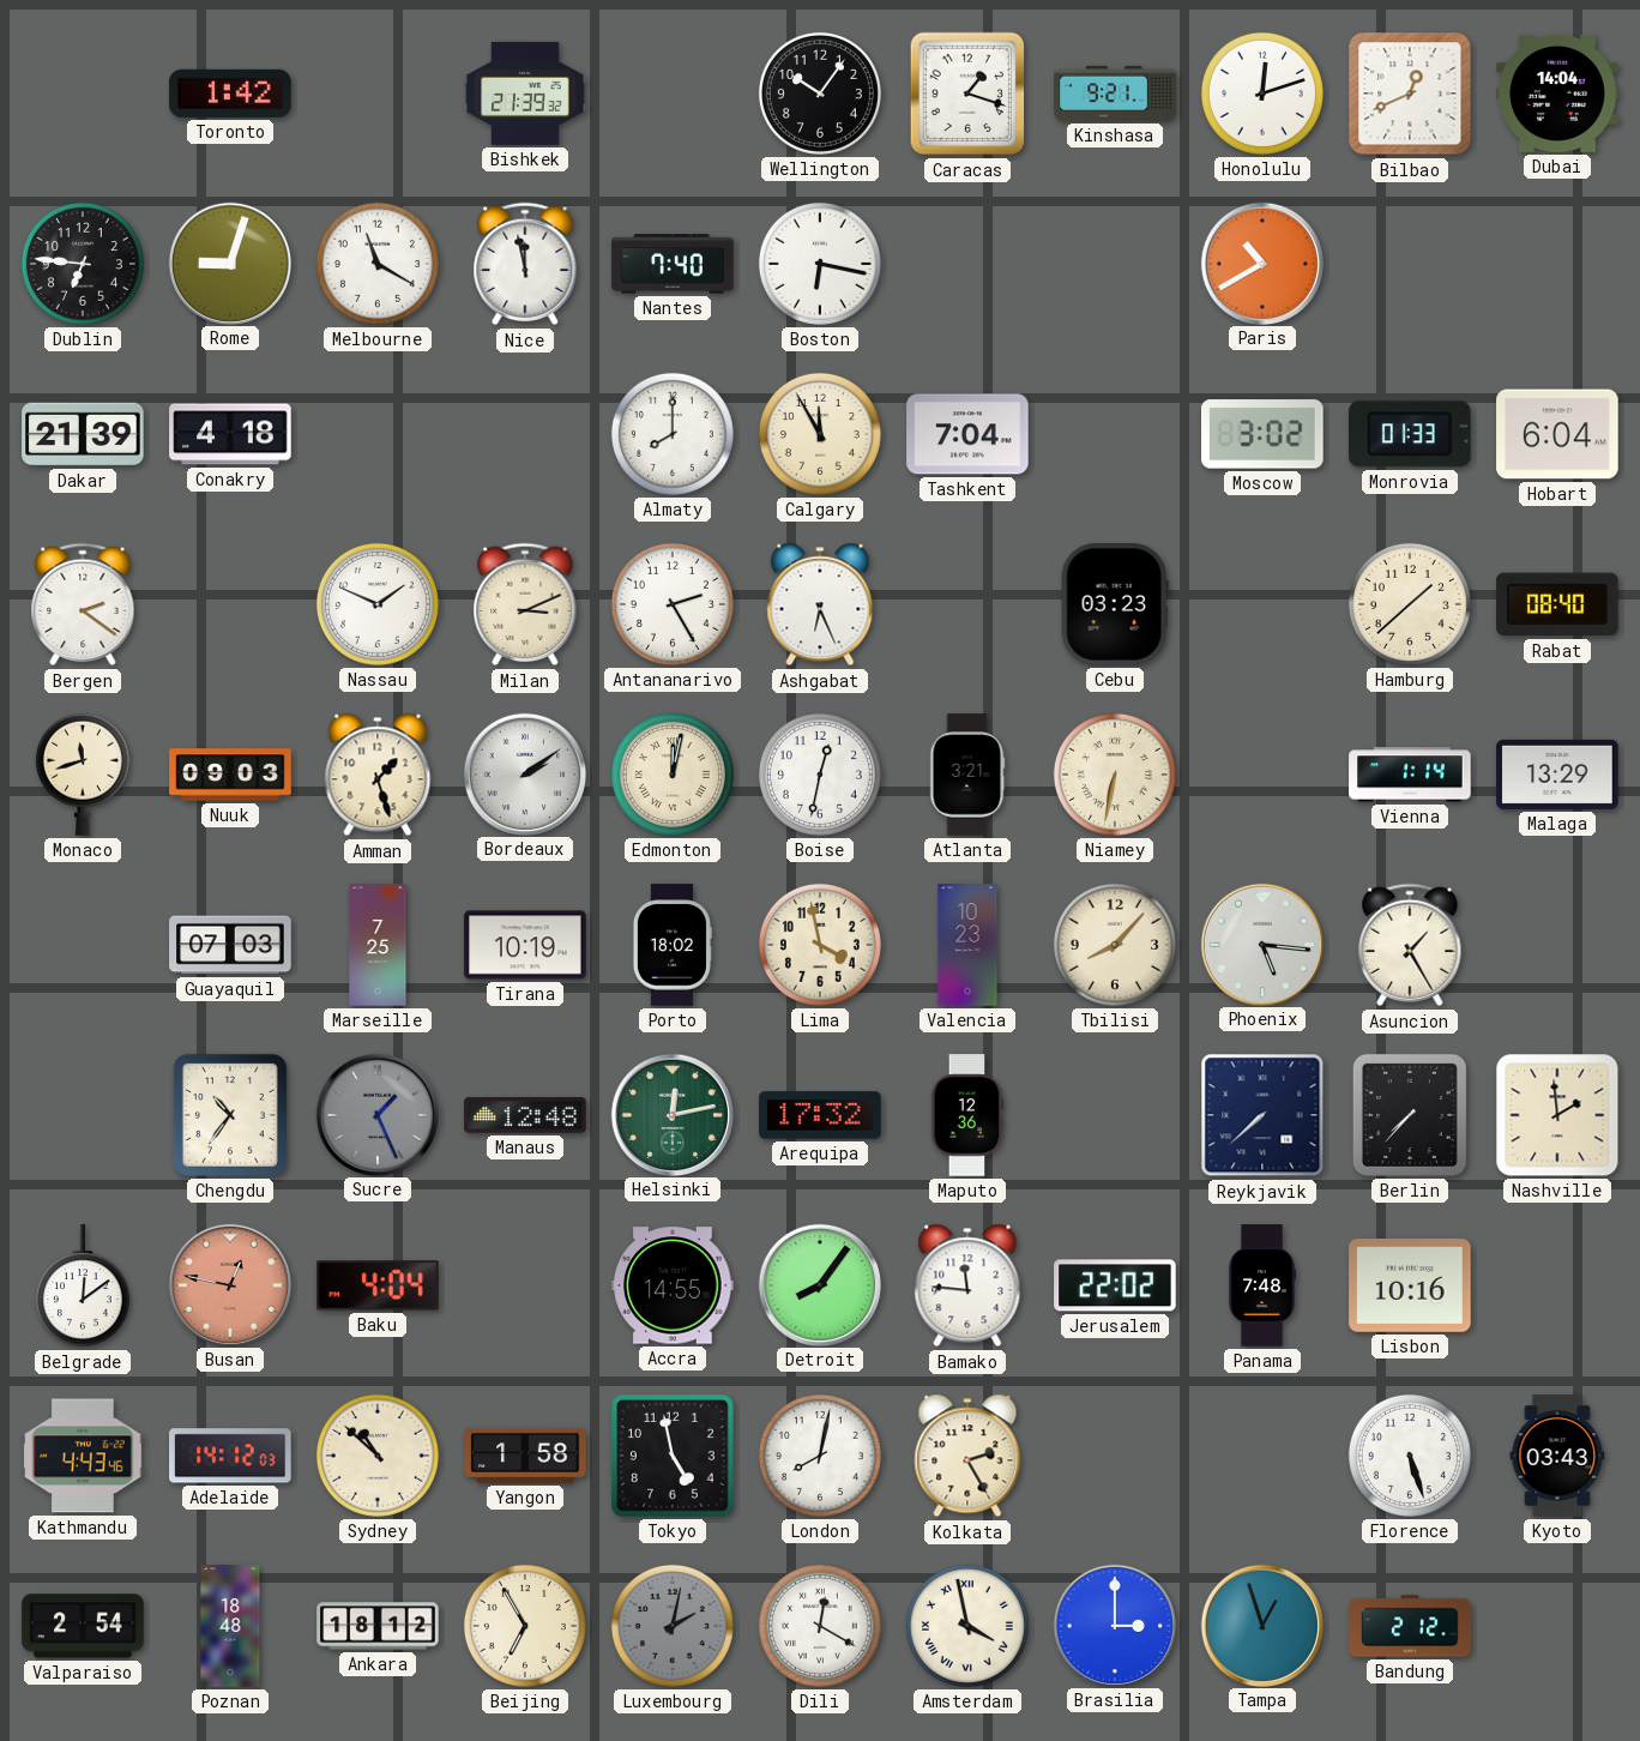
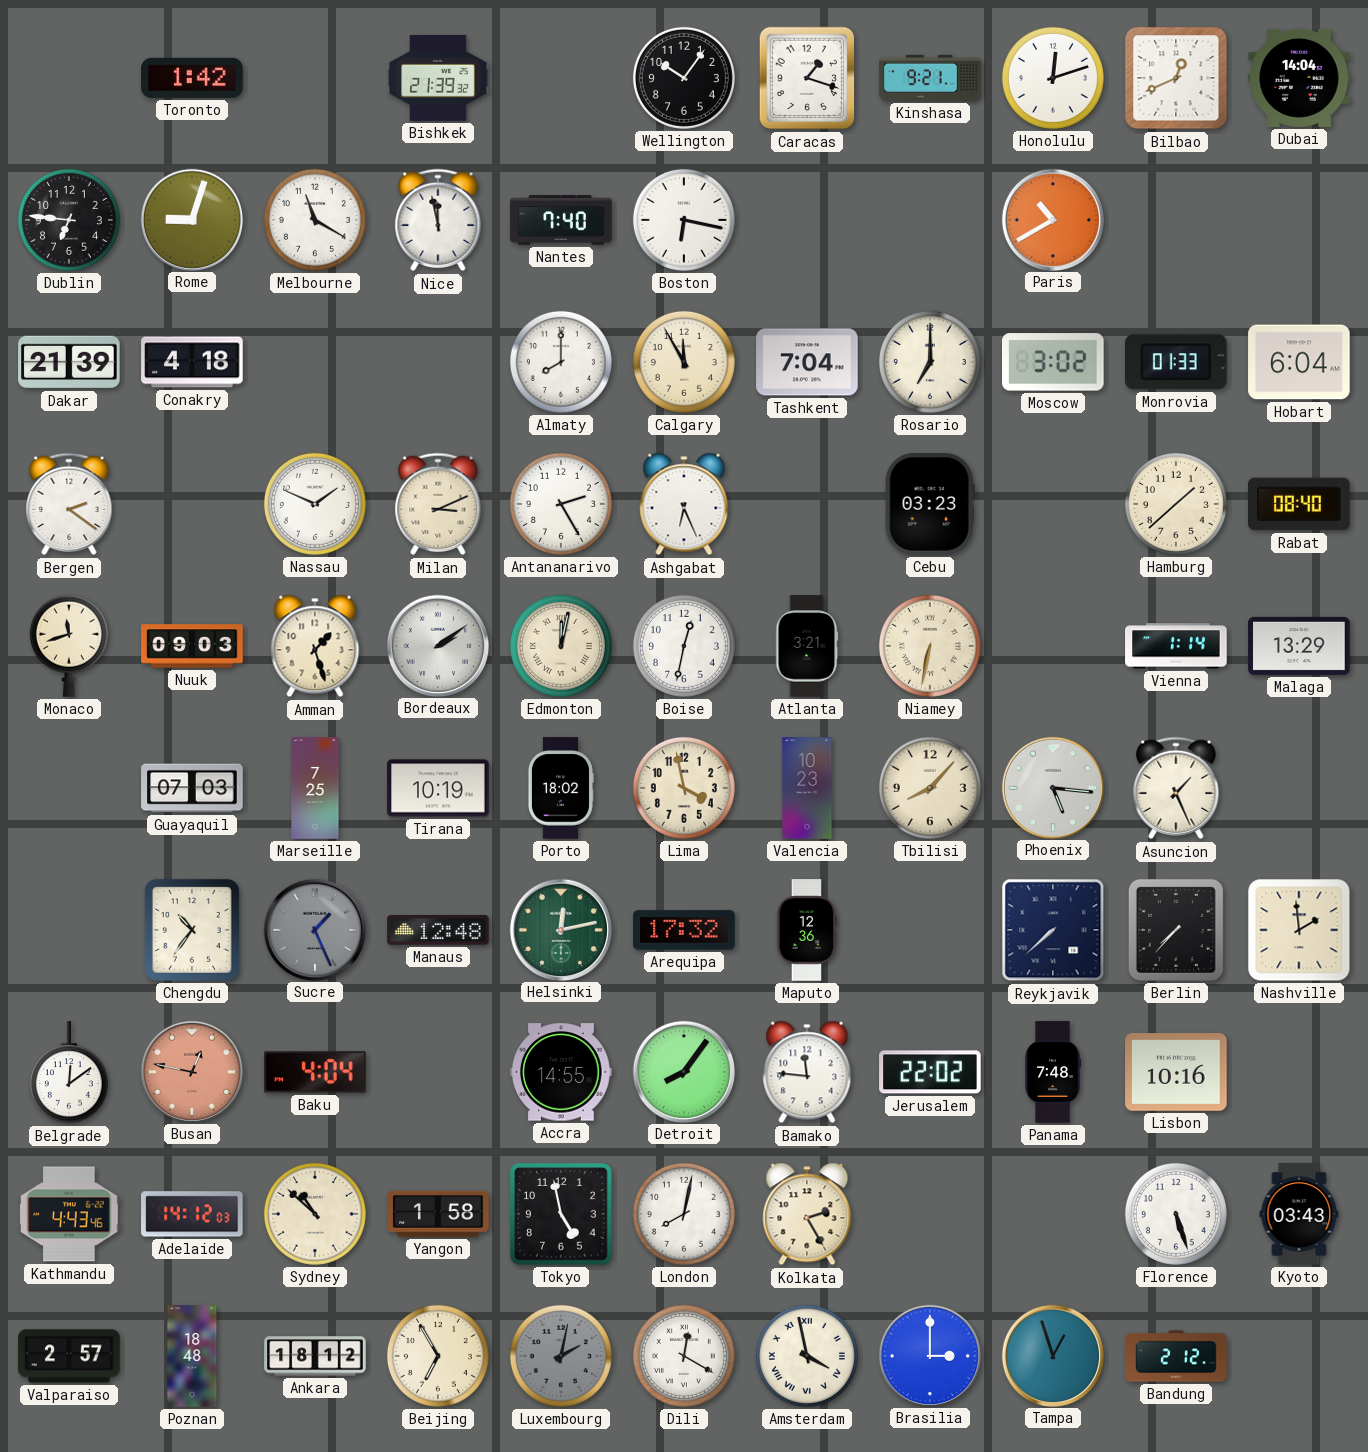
Rosario: none -> 7:00 (930, 362)
Asuncion: 1:25 -> 1:26 (1176, 788)
Valparaiso: 2:54 -> 2:57 (69, 1356)
